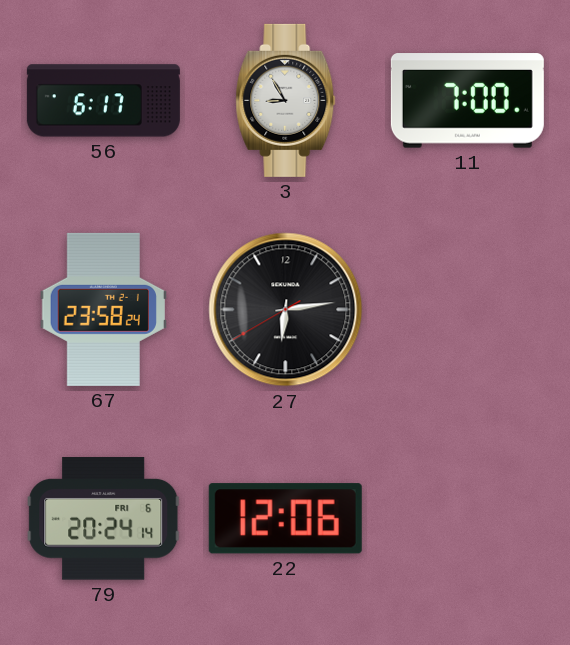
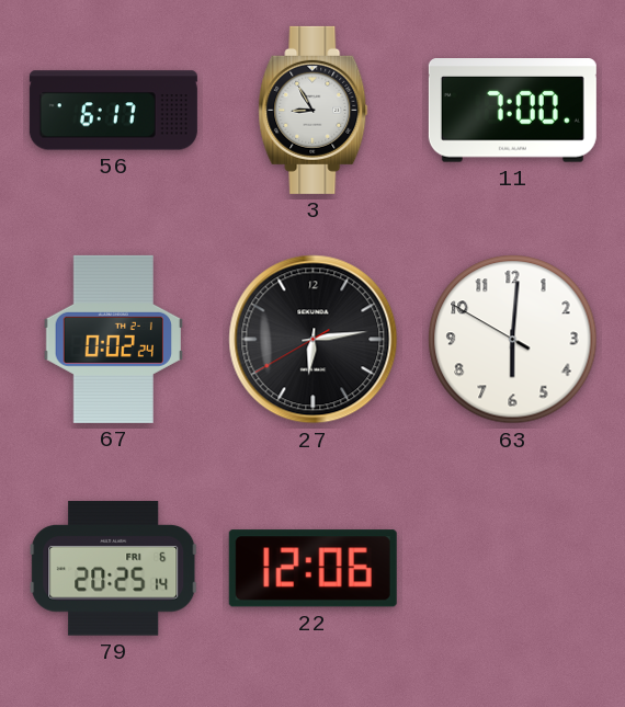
67: 23:58 -> 0:02 (113, 339)
63: none -> 6:00 (513, 340)
79: 20:24 -> 20:25 (114, 569)
